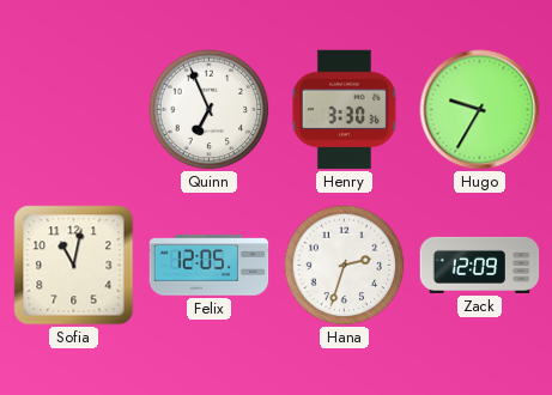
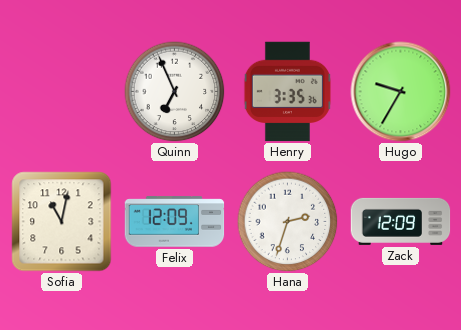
Henry: 3:30 -> 3:35 (287, 92)
Felix: 12:05 -> 12:09 (175, 222)
